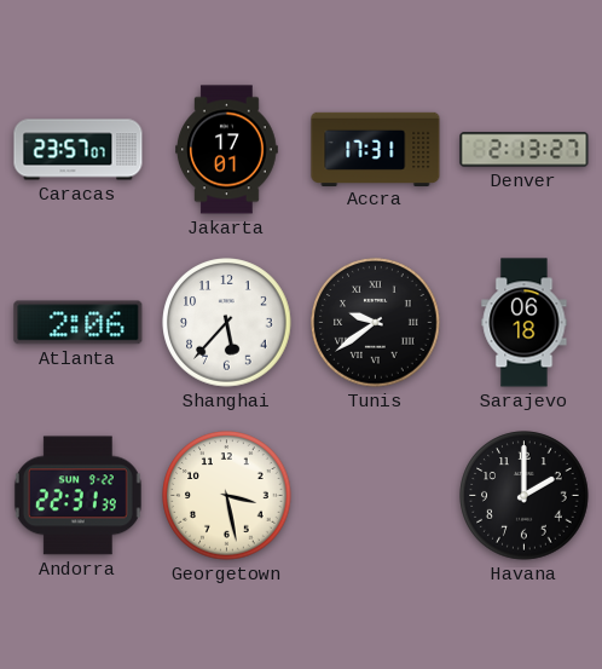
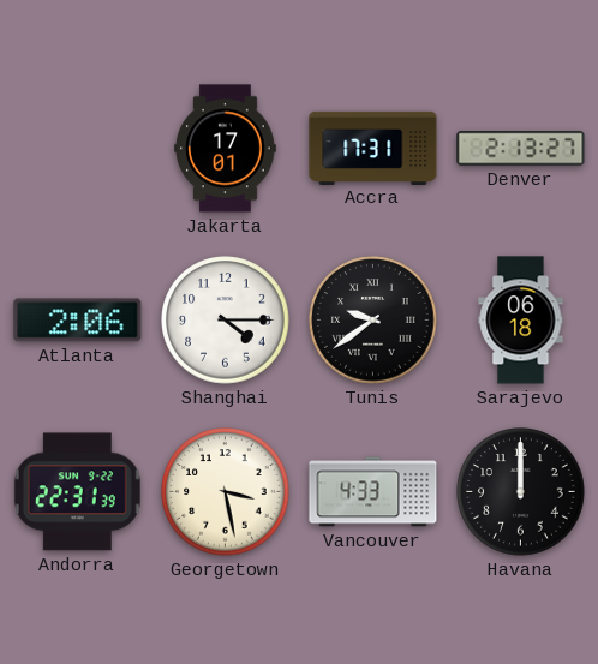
Caracas: 23:57 -> none (79, 150)
Shanghai: 5:37 -> 4:15 (226, 321)
Vancouver: none -> 4:33 (373, 492)
Havana: 2:00 -> 12:00 (521, 492)
